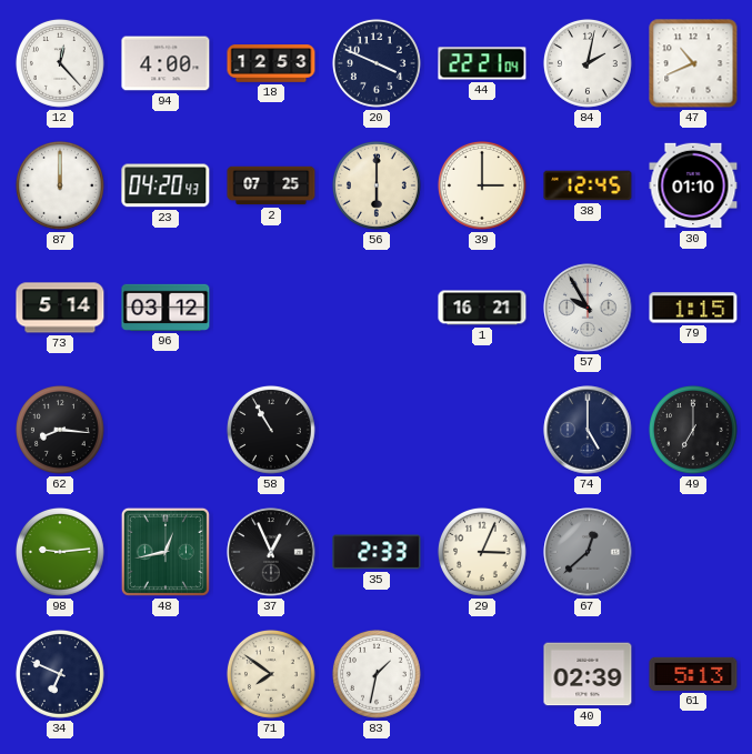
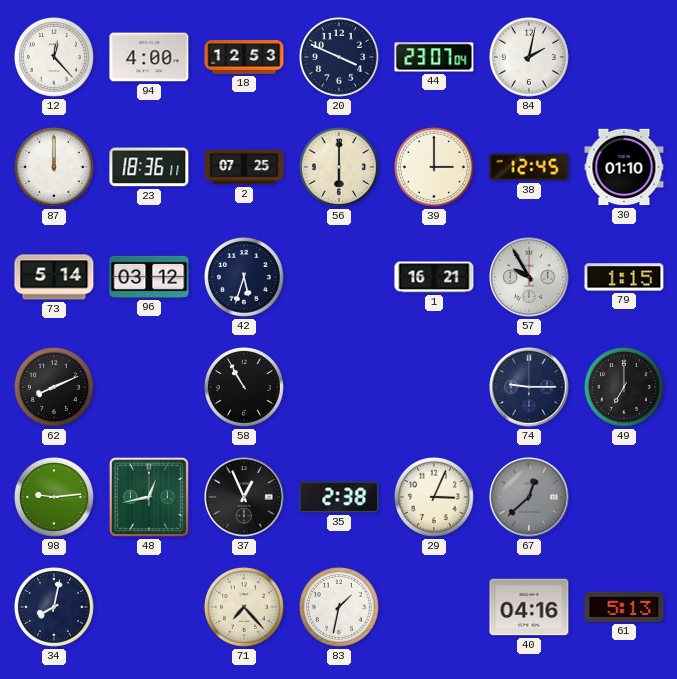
44: 22:21 -> 23:07 (434, 57)
47: 10:41 -> none (693, 63)
23: 04:20 -> 18:36 (149, 167)
42: none -> 5:33 (244, 277)
62: 8:16 -> 8:11 (54, 387)
74: 5:00 -> 9:15 (529, 387)
35: 2:33 -> 2:38 (339, 497)
34: 6:49 -> 8:02 (54, 607)
71: 7:51 -> 7:23 (244, 607)
40: 02:39 -> 04:16 (529, 607)
